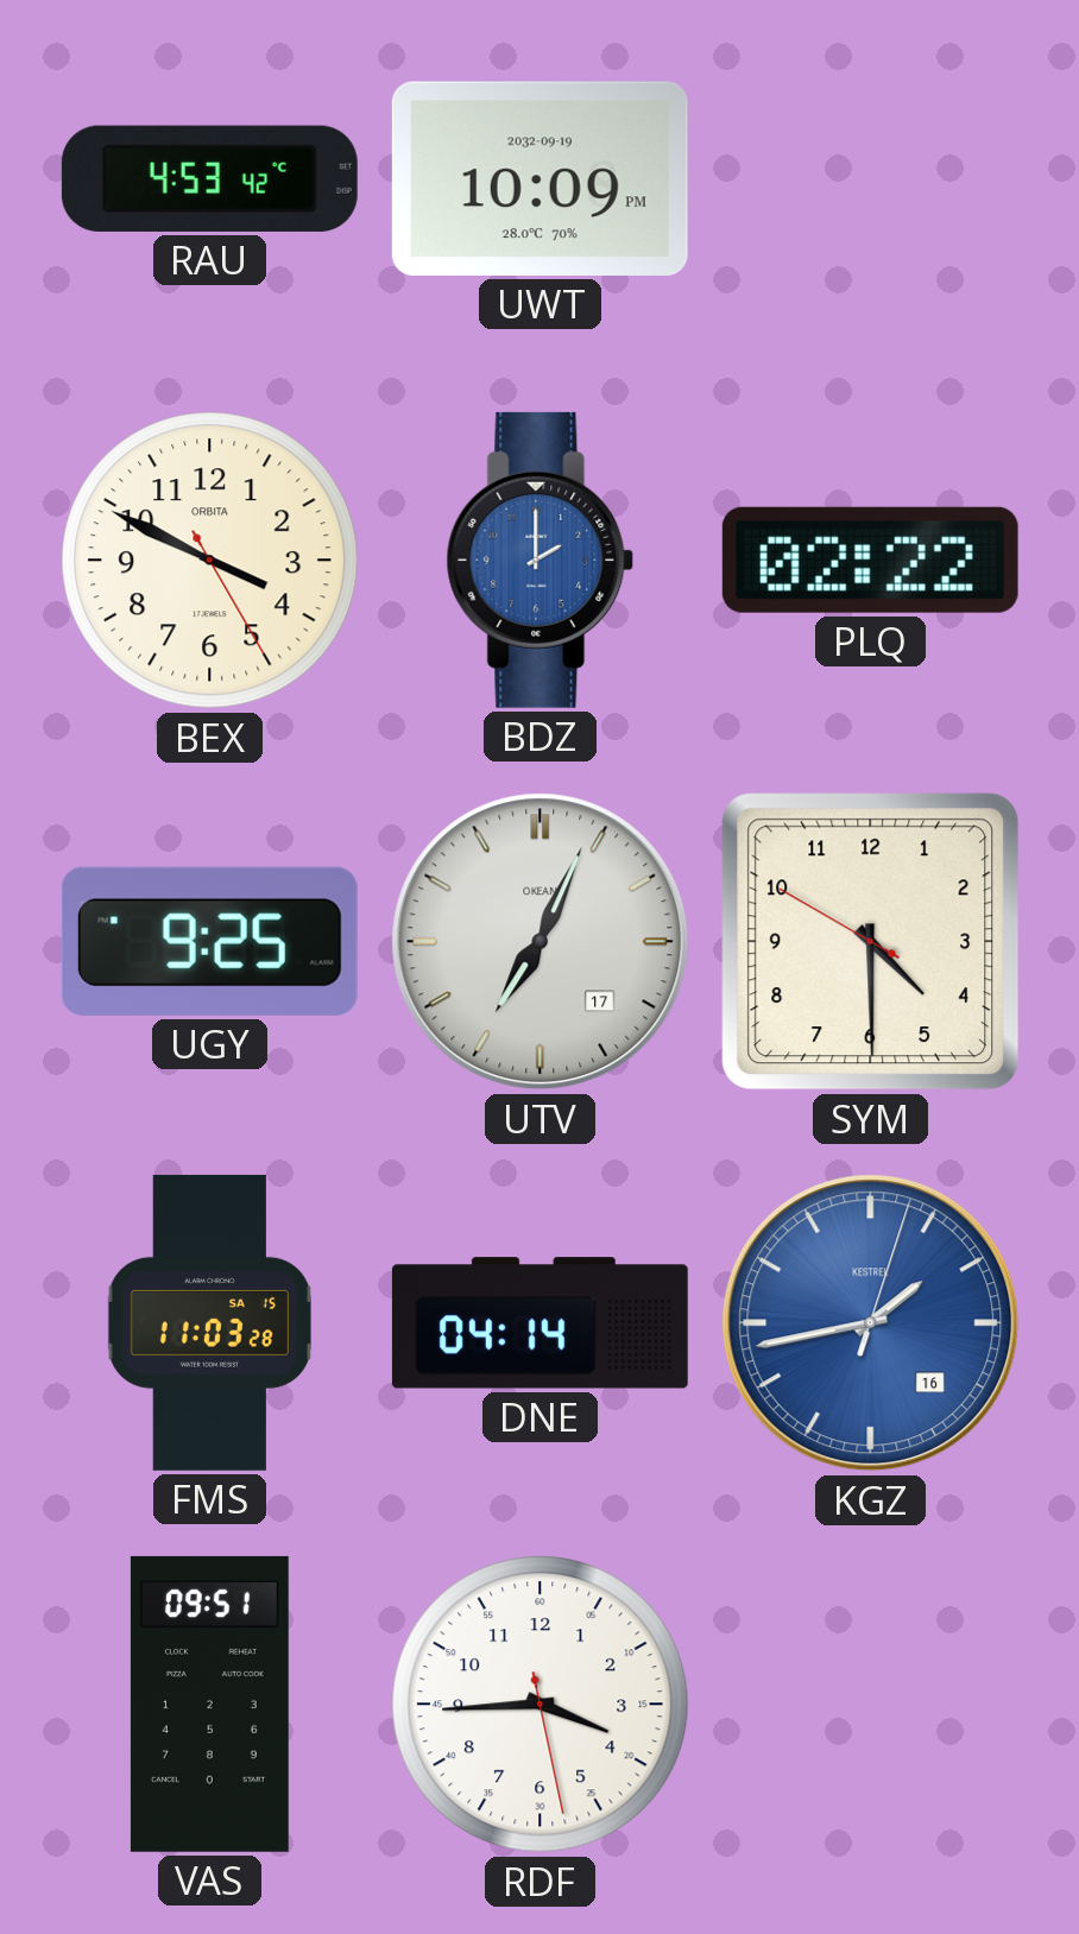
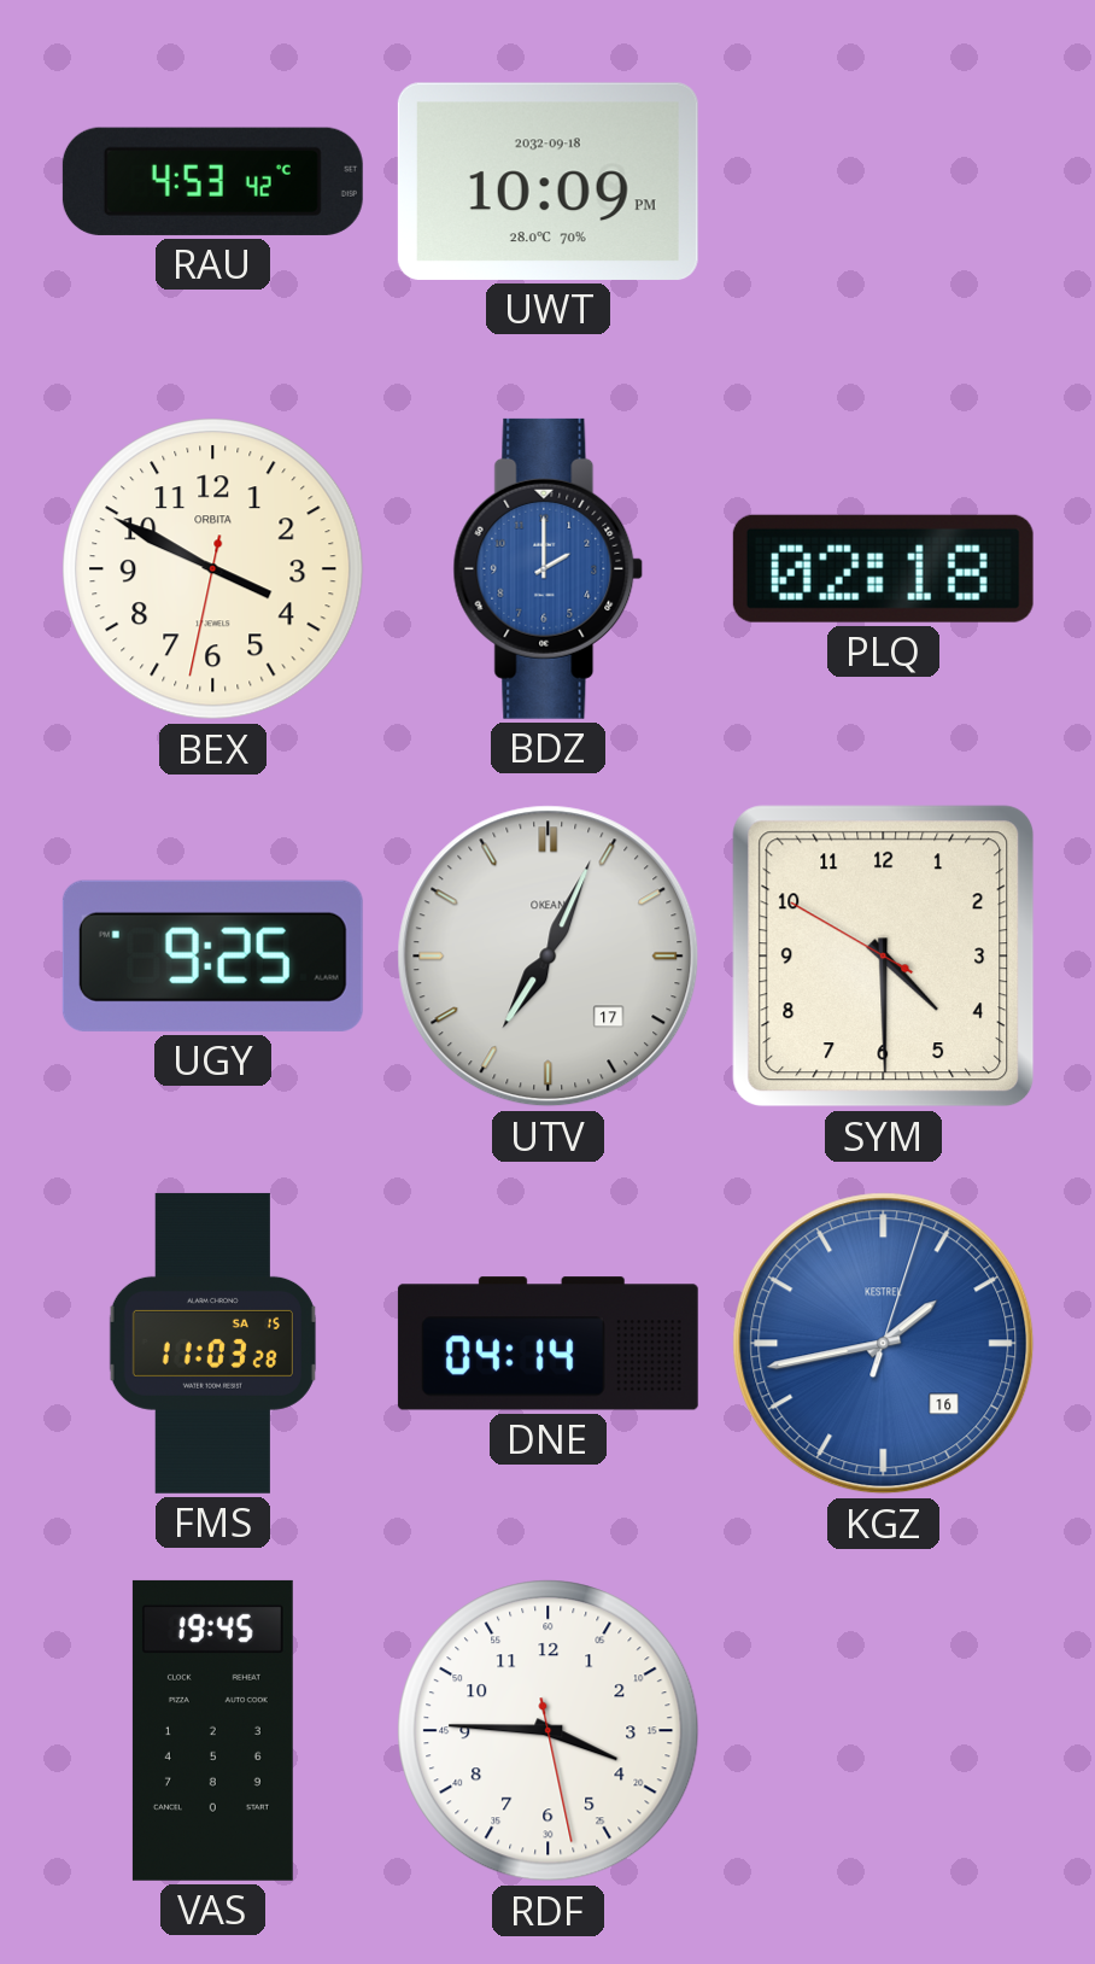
UWT date: 2032-09-19 -> 2032-09-18 (547, 181)
BEX: 3:49:25 -> 3:49:32 (213, 569)
PLQ: 02:22 -> 02:18 (883, 568)
VAS: 09:51 -> 19:45 (212, 1730)
RDF: 3:44 -> 3:45 (549, 1731)
